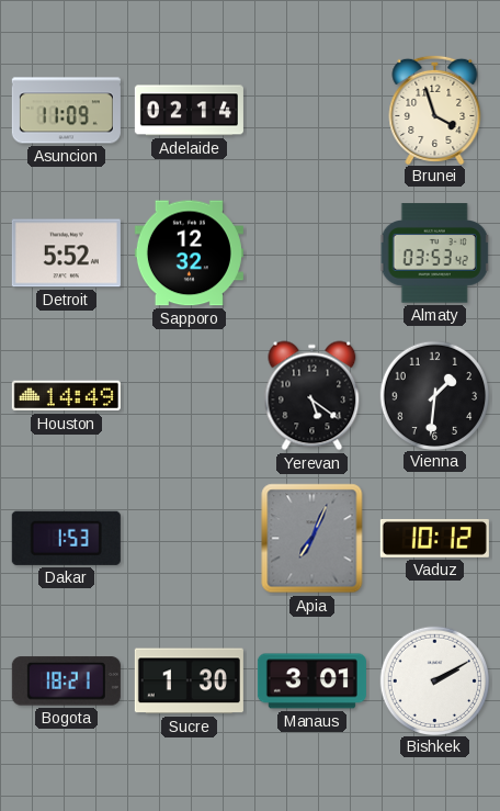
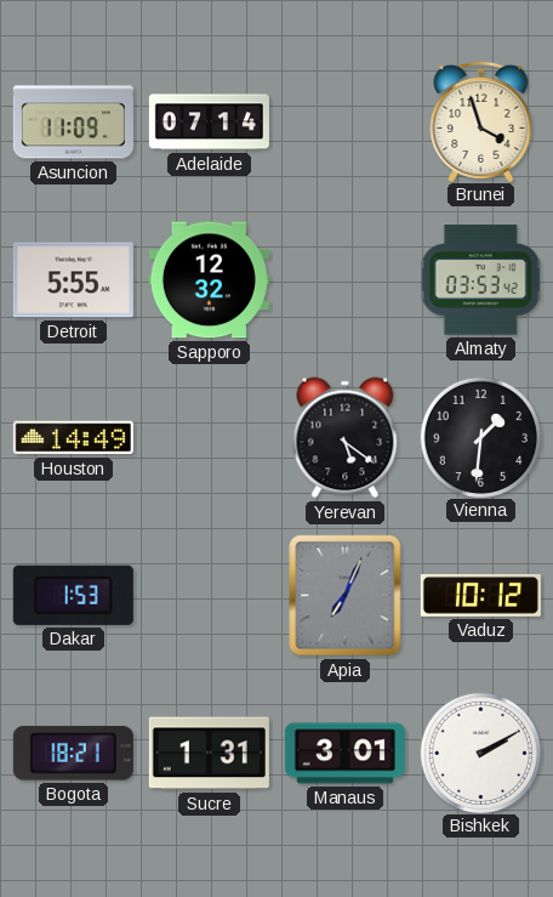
Adelaide: 02:14 -> 07:14 (209, 123)
Detroit: 5:52 -> 5:55 (73, 280)
Sucre: 1:30 -> 1:31 (209, 754)
